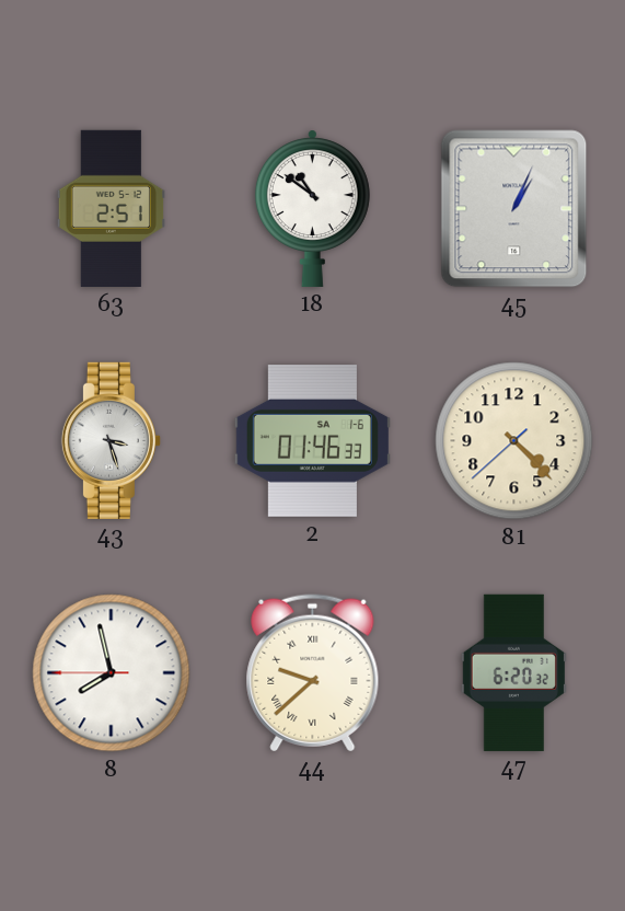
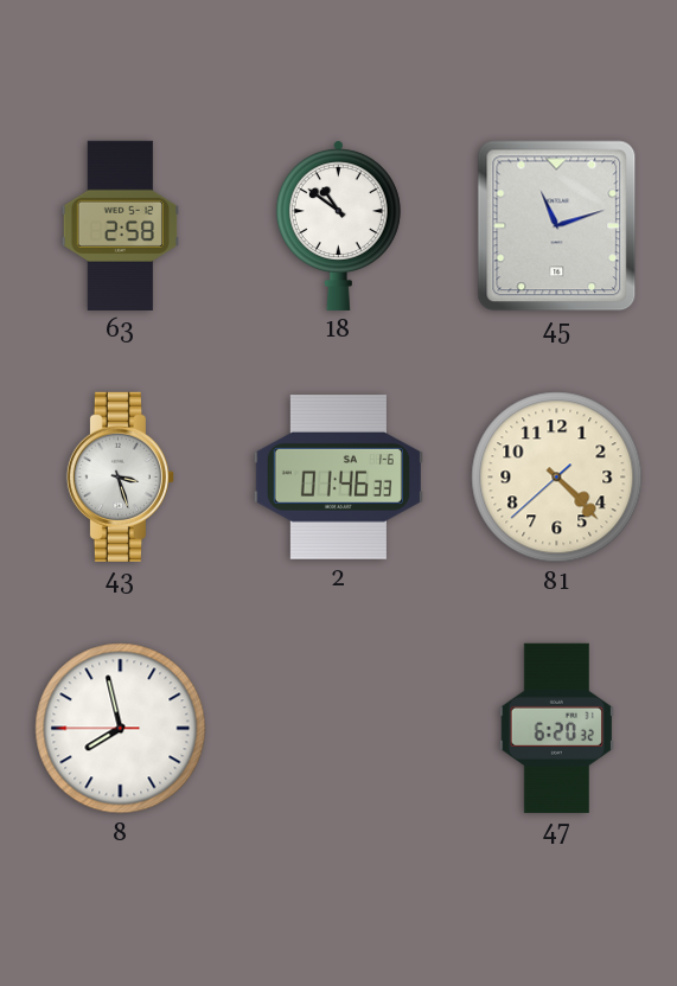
63: 2:51 -> 2:58 (120, 225)
45: 1:04 -> 11:12 (557, 226)
44: 9:38 -> none (313, 673)
